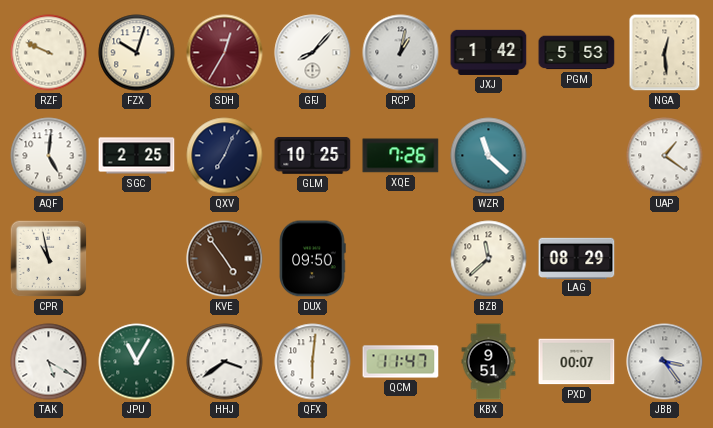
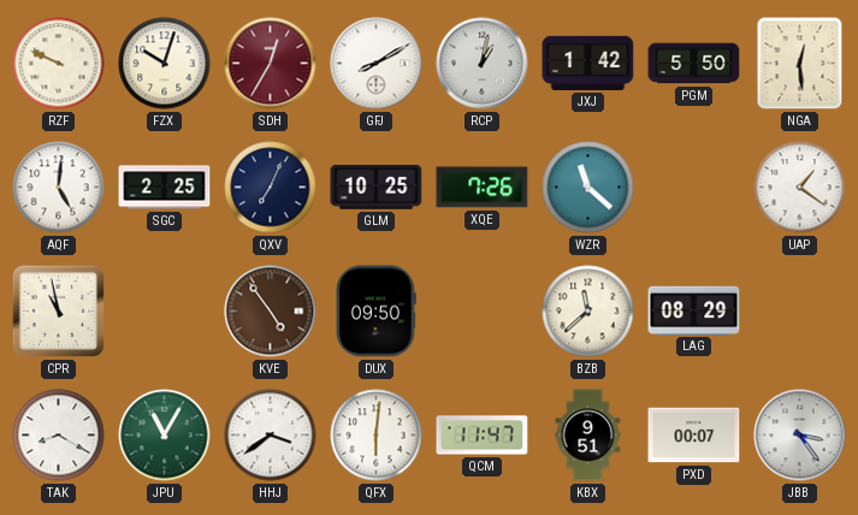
GFJ: 8:07 -> 8:10 (377, 64)
PGM: 5:53 -> 5:50 (694, 64)
TAK: 5:20 -> 8:20 (59, 436)
